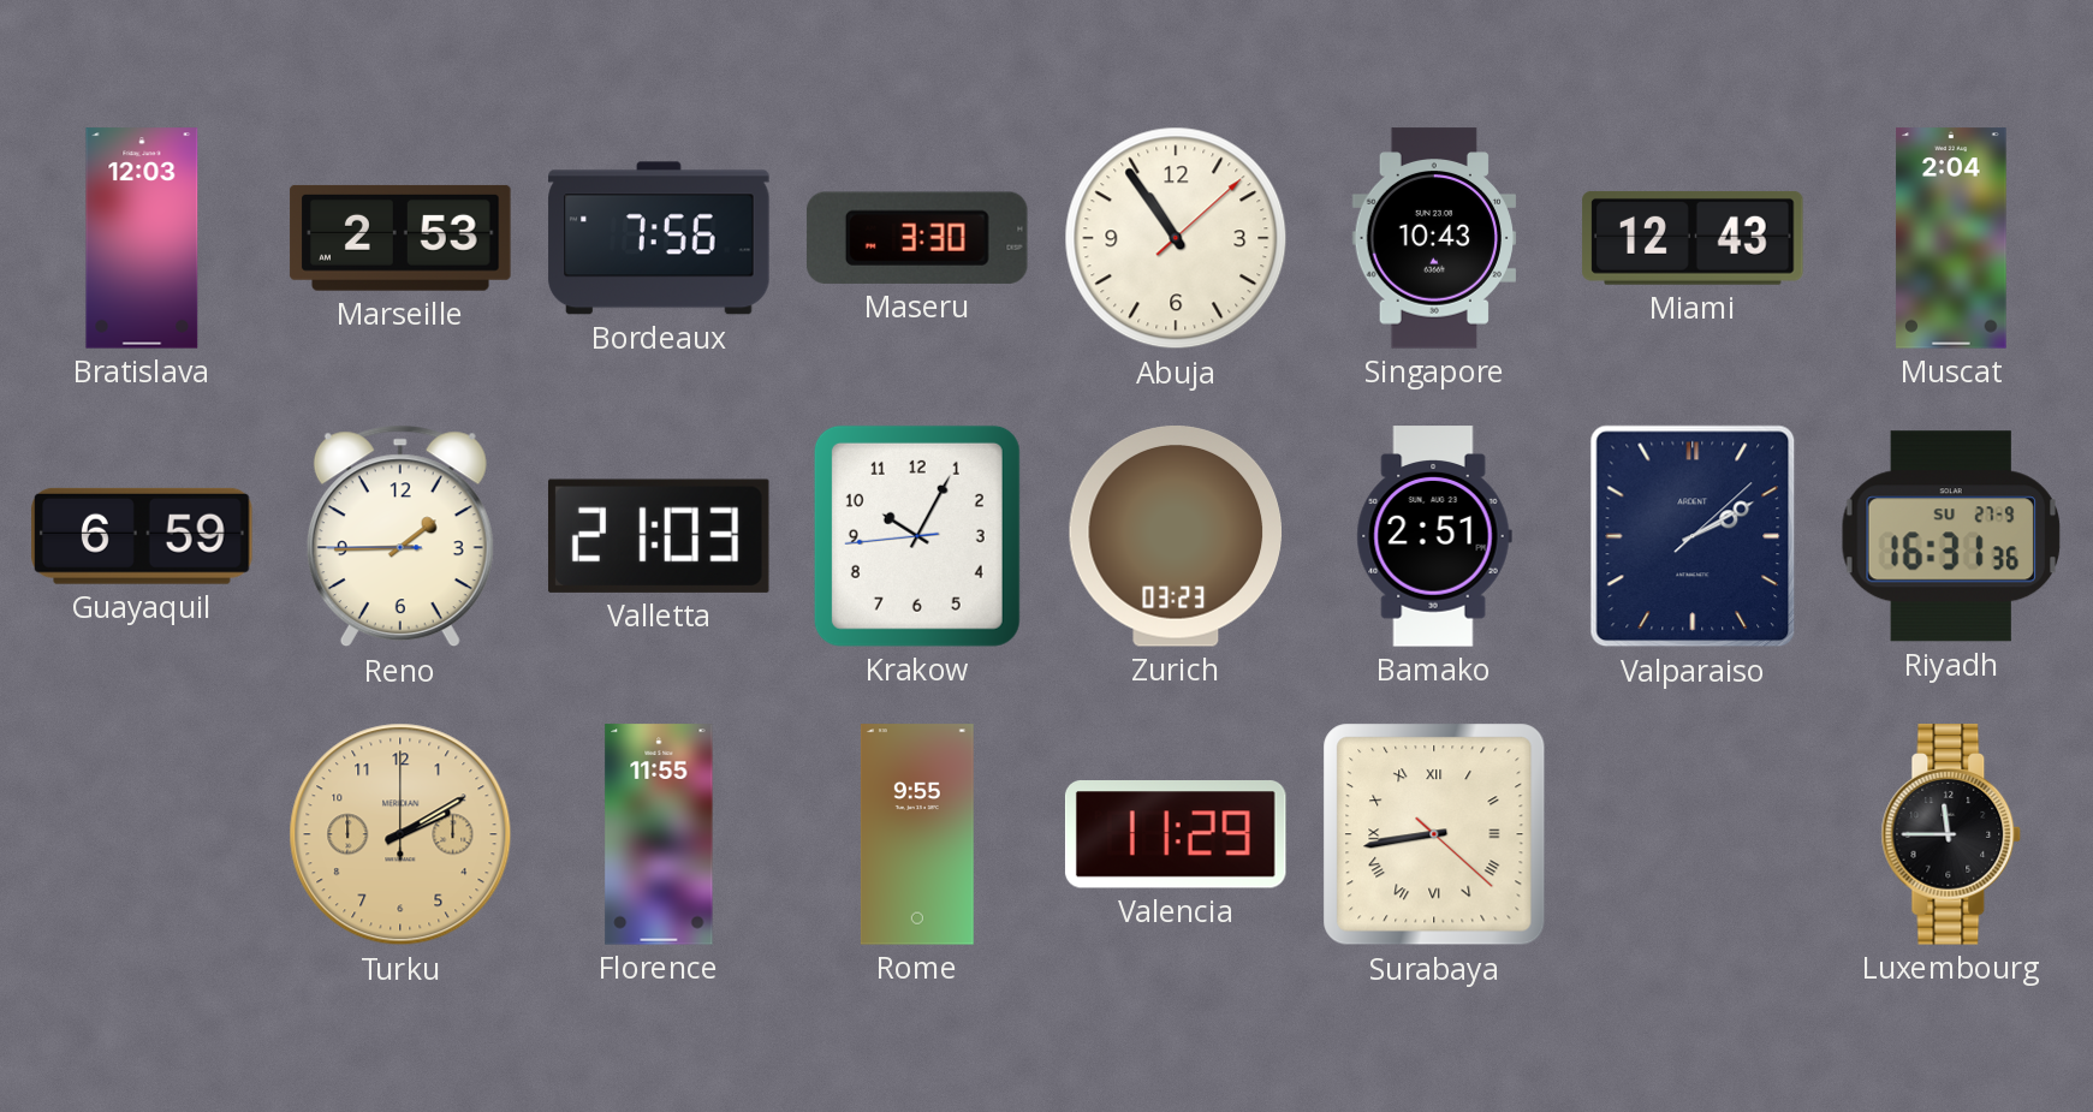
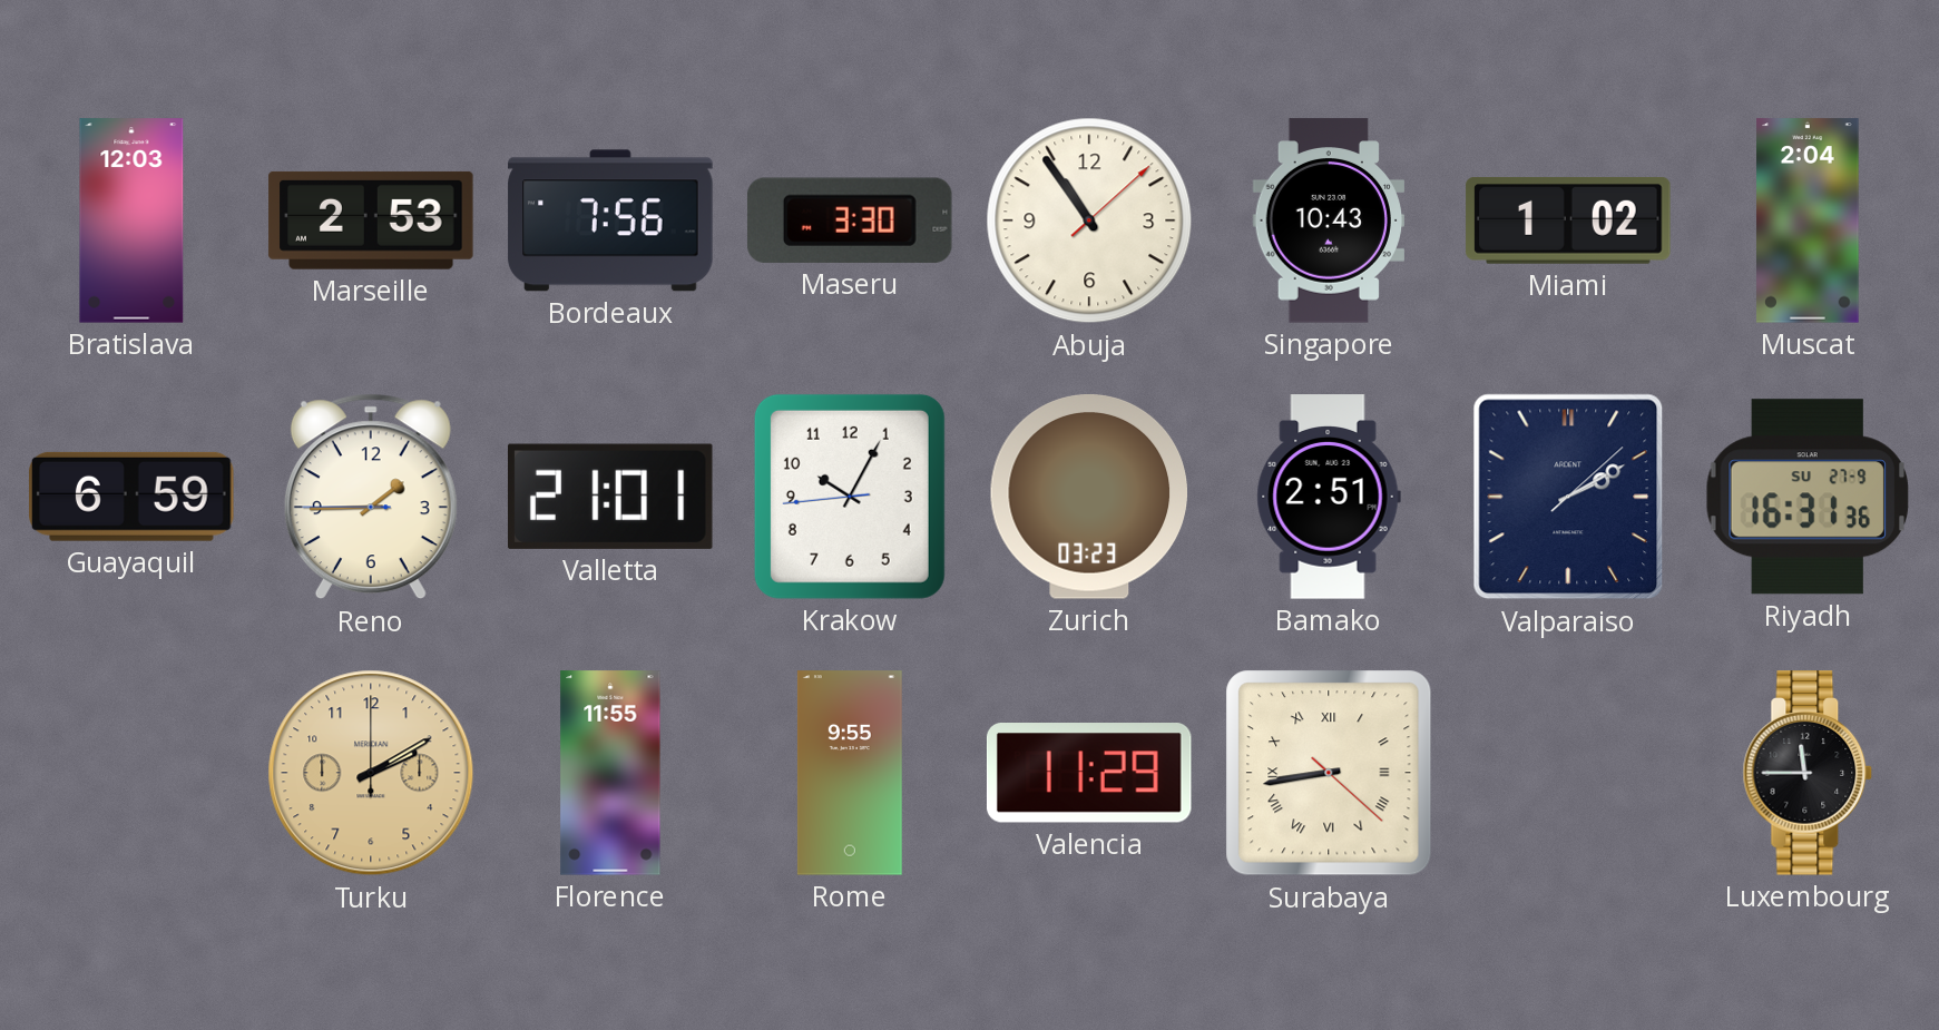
Miami: 12:43 -> 1:02 (1568, 220)
Valletta: 21:03 -> 21:01 (610, 497)
